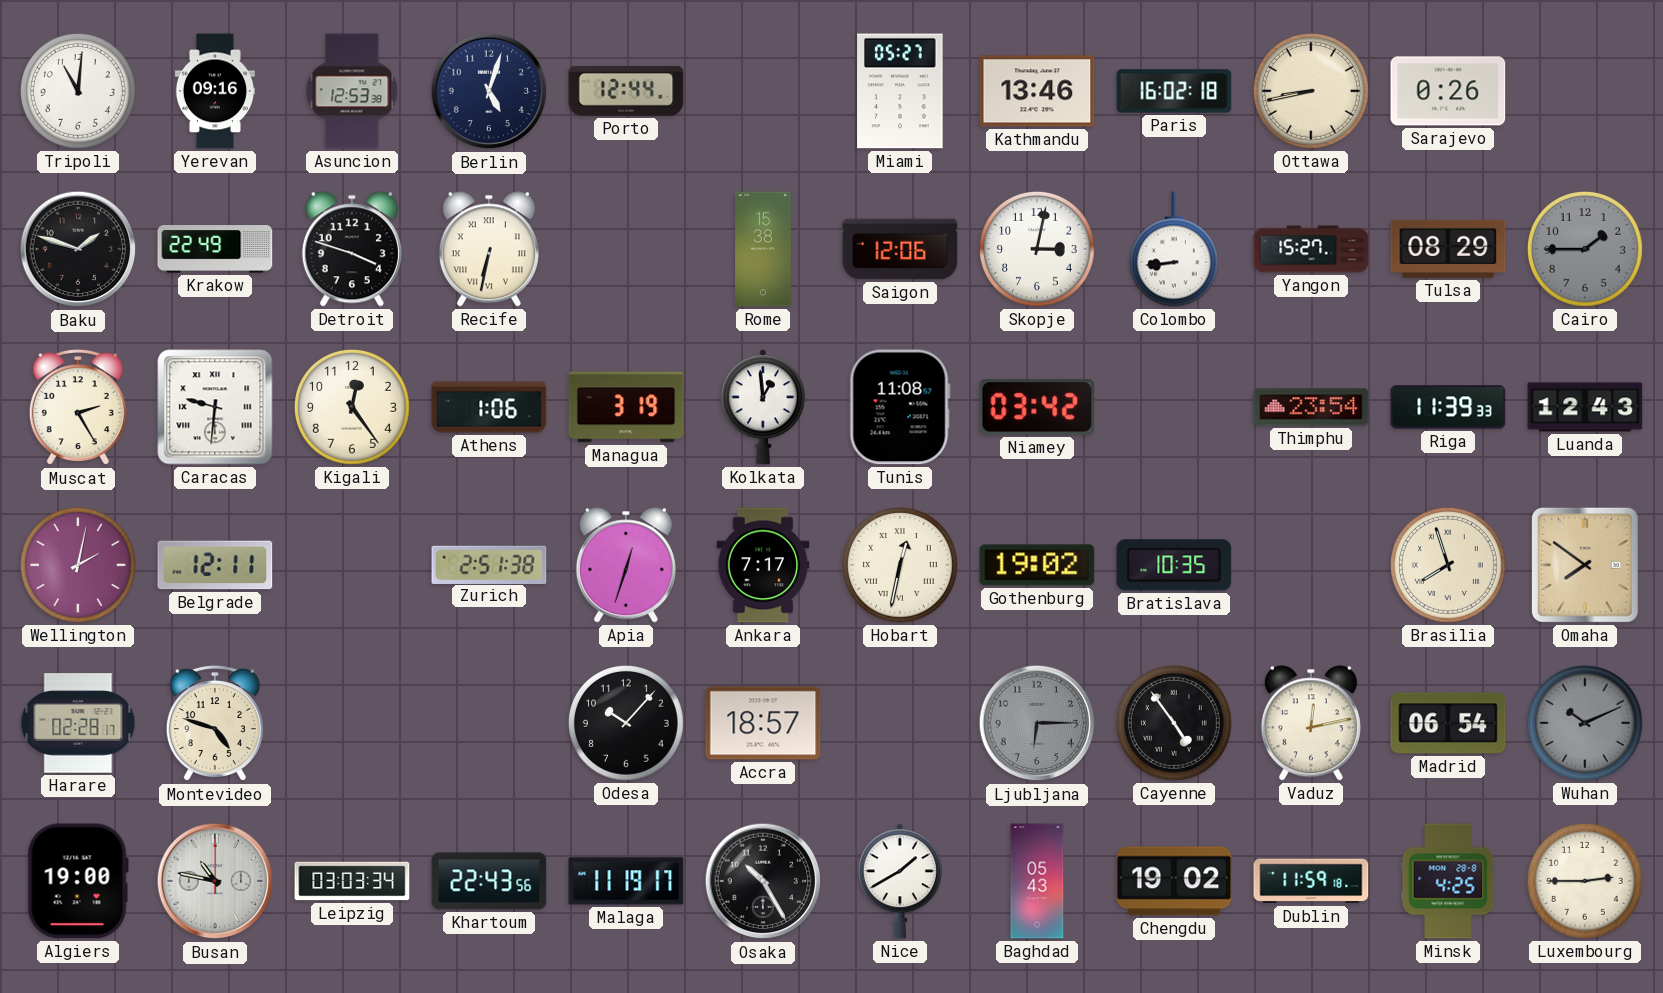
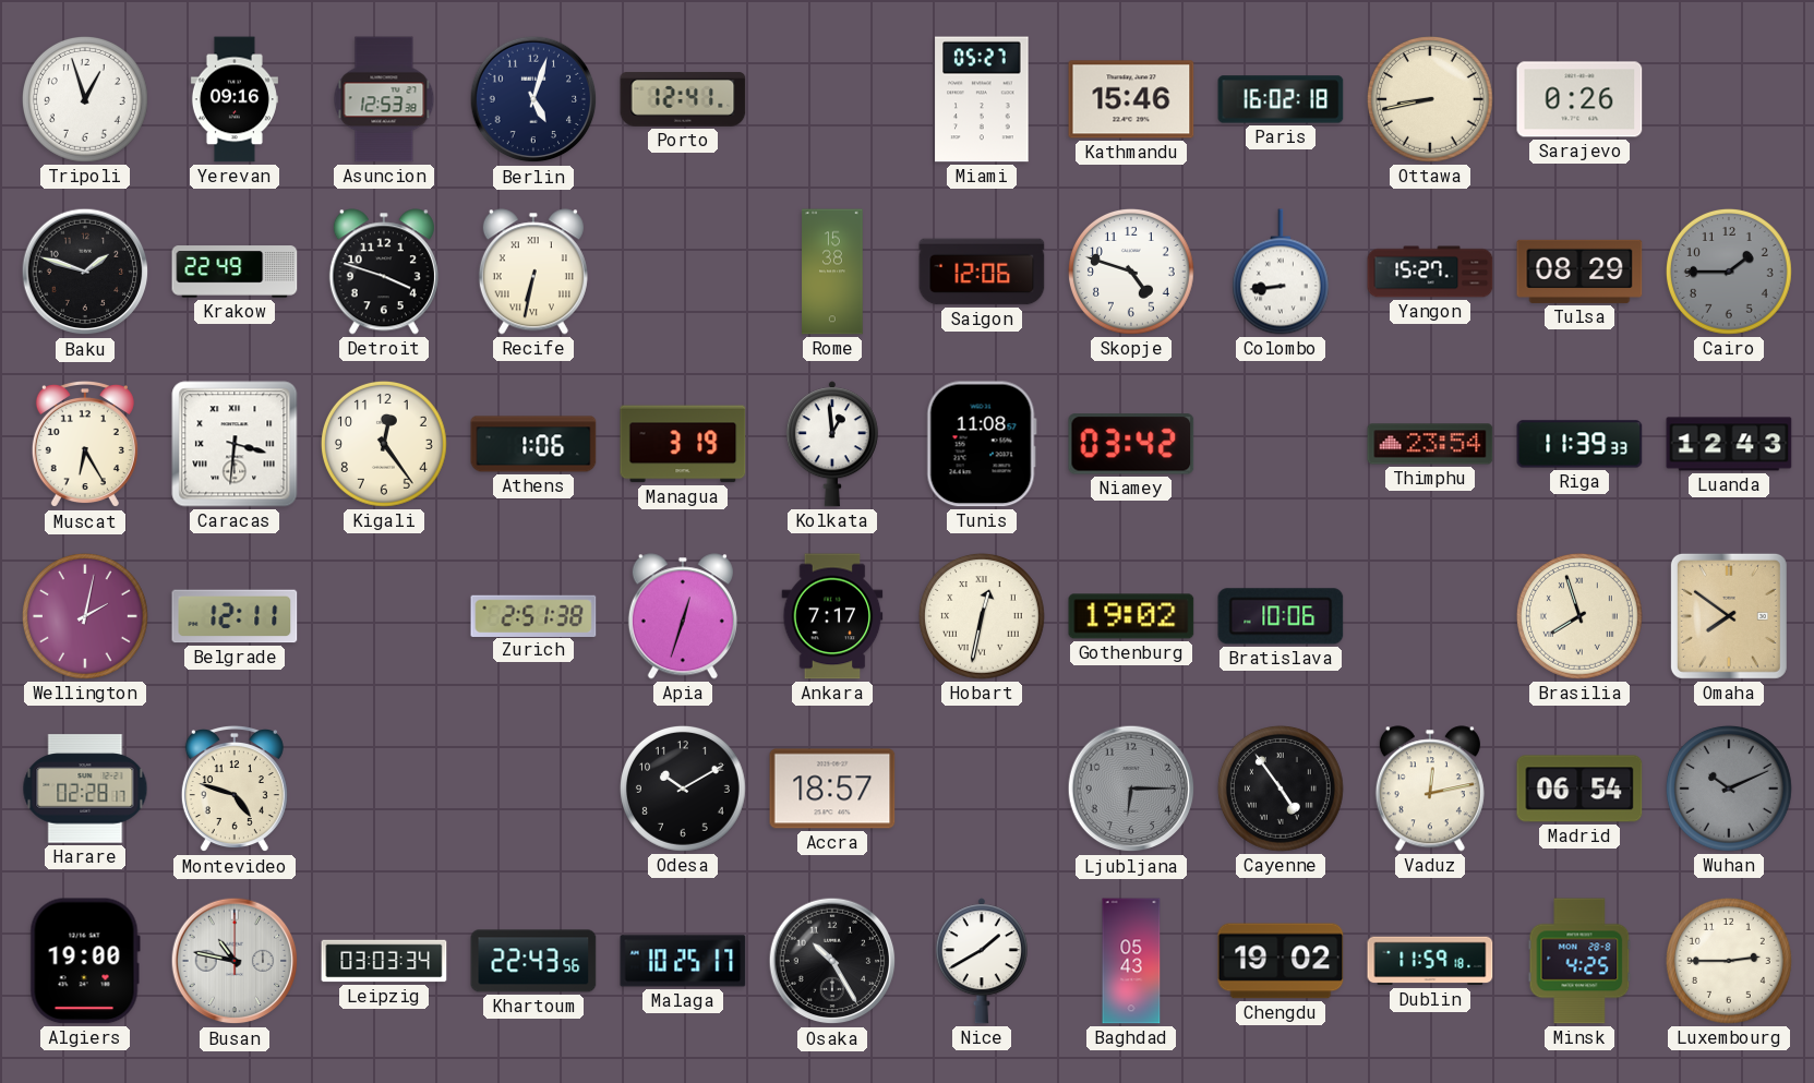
Tripoli: 11:01 -> 12:57 (85, 99)
Porto: 12:44 -> 12:41 (683, 99)
Kathmandu: 13:46 -> 15:46 (1131, 99)
Skopje: 3:02 -> 4:48 (1131, 272)
Muscat: 2:25 -> 6:25 (85, 445)
Caracas: 9:31 -> 3:31 (235, 444)
Bratislava: 10:35 -> 10:06 (1281, 616)
Odesa: 10:07 -> 10:10 (683, 789)
Malaga: 11:19 -> 10:25 (683, 961)
